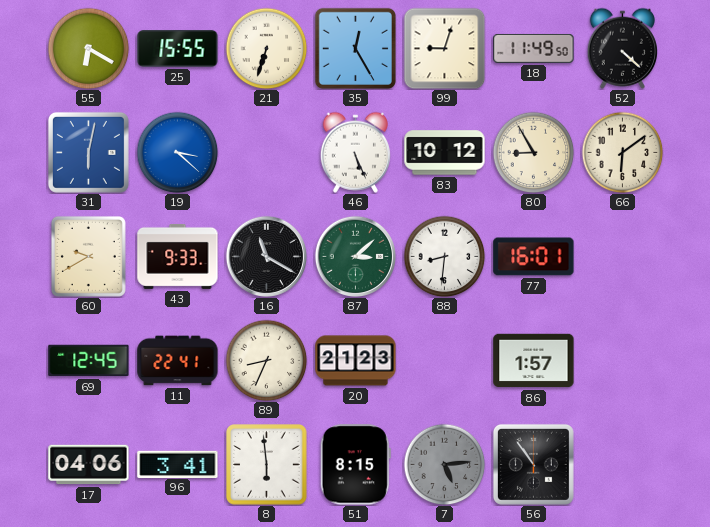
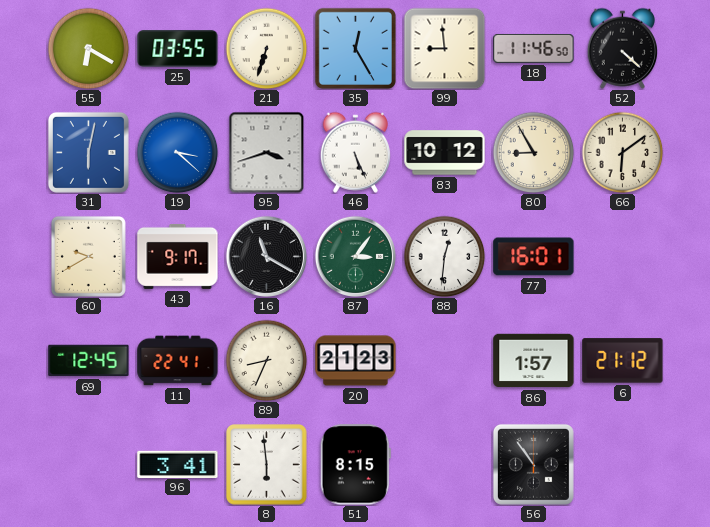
25: 15:55 -> 03:55 (178, 49)
99: 9:03 -> 8:59 (444, 48)
18: 11:49 -> 11:46 (534, 48)
95: none -> 3:42 (267, 152)
43: 9:33 -> 9:17 (178, 256)
87: 3:08 -> 3:06 (355, 256)
88: 8:31 -> 12:31 (444, 256)
6: none -> 21:12 (623, 361)
17: 04:06 -> none (89, 465)
7: 5:14 -> none (444, 464)
